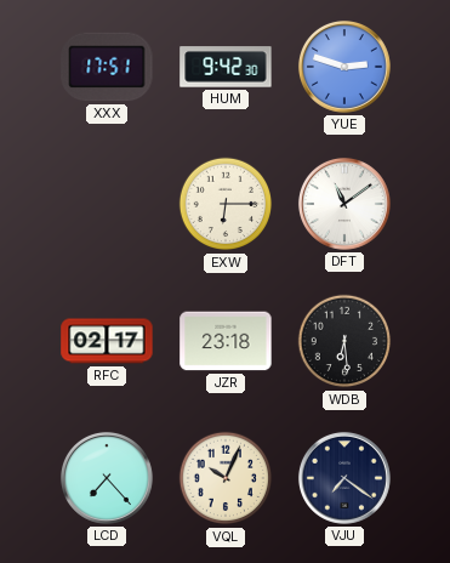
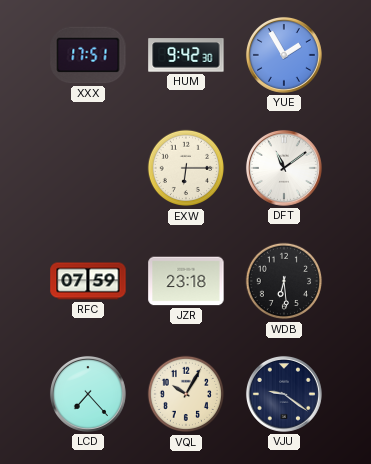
YUE: 2:48 -> 1:55 (284, 55)
RFC: 02:17 -> 07:59 (88, 281)
VQL: 10:04 -> 10:05 (186, 394)
VJU: 7:21 -> 9:21 (284, 394)
